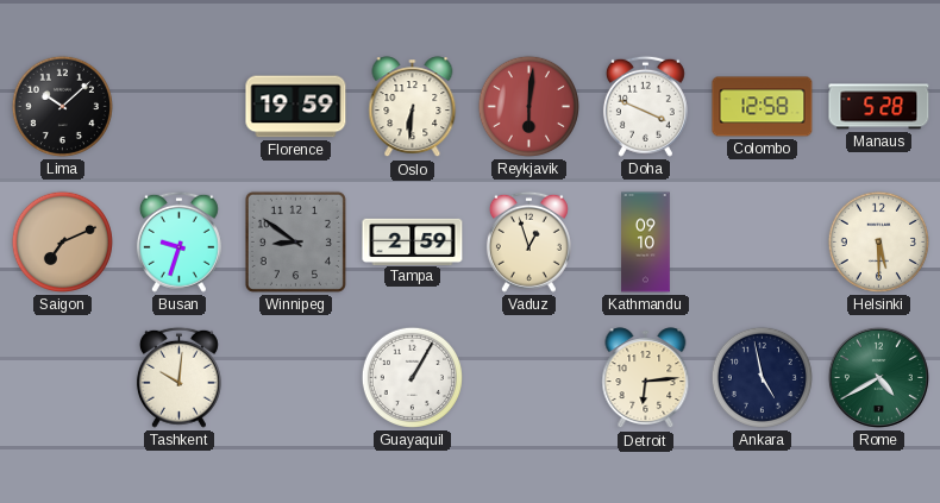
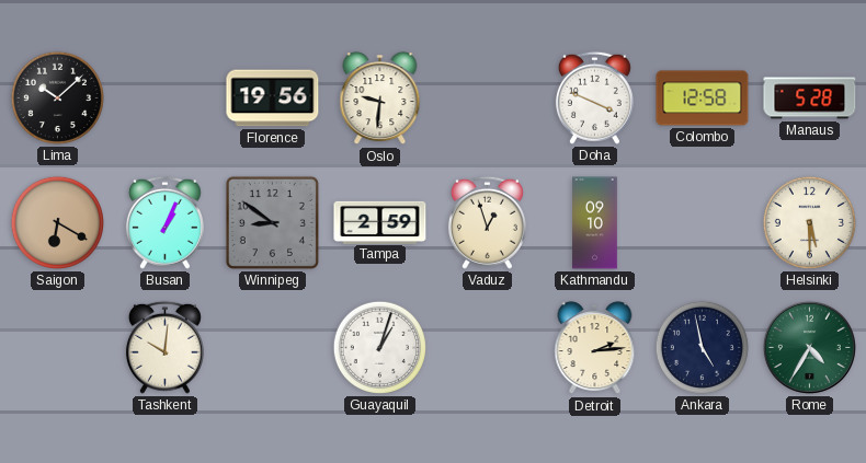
Florence: 19:59 -> 19:56 (273, 99)
Oslo: 6:31 -> 9:31 (380, 99)
Reykjavik: 6:01 -> none (528, 106)
Saigon: 7:11 -> 6:20 (57, 222)
Busan: 9:33 -> 1:04 (164, 222)
Guayaquil: 1:05 -> 1:03 (379, 347)
Detroit: 6:14 -> 2:14 (595, 348)
Rome: 4:40 -> 4:35 (809, 347)
